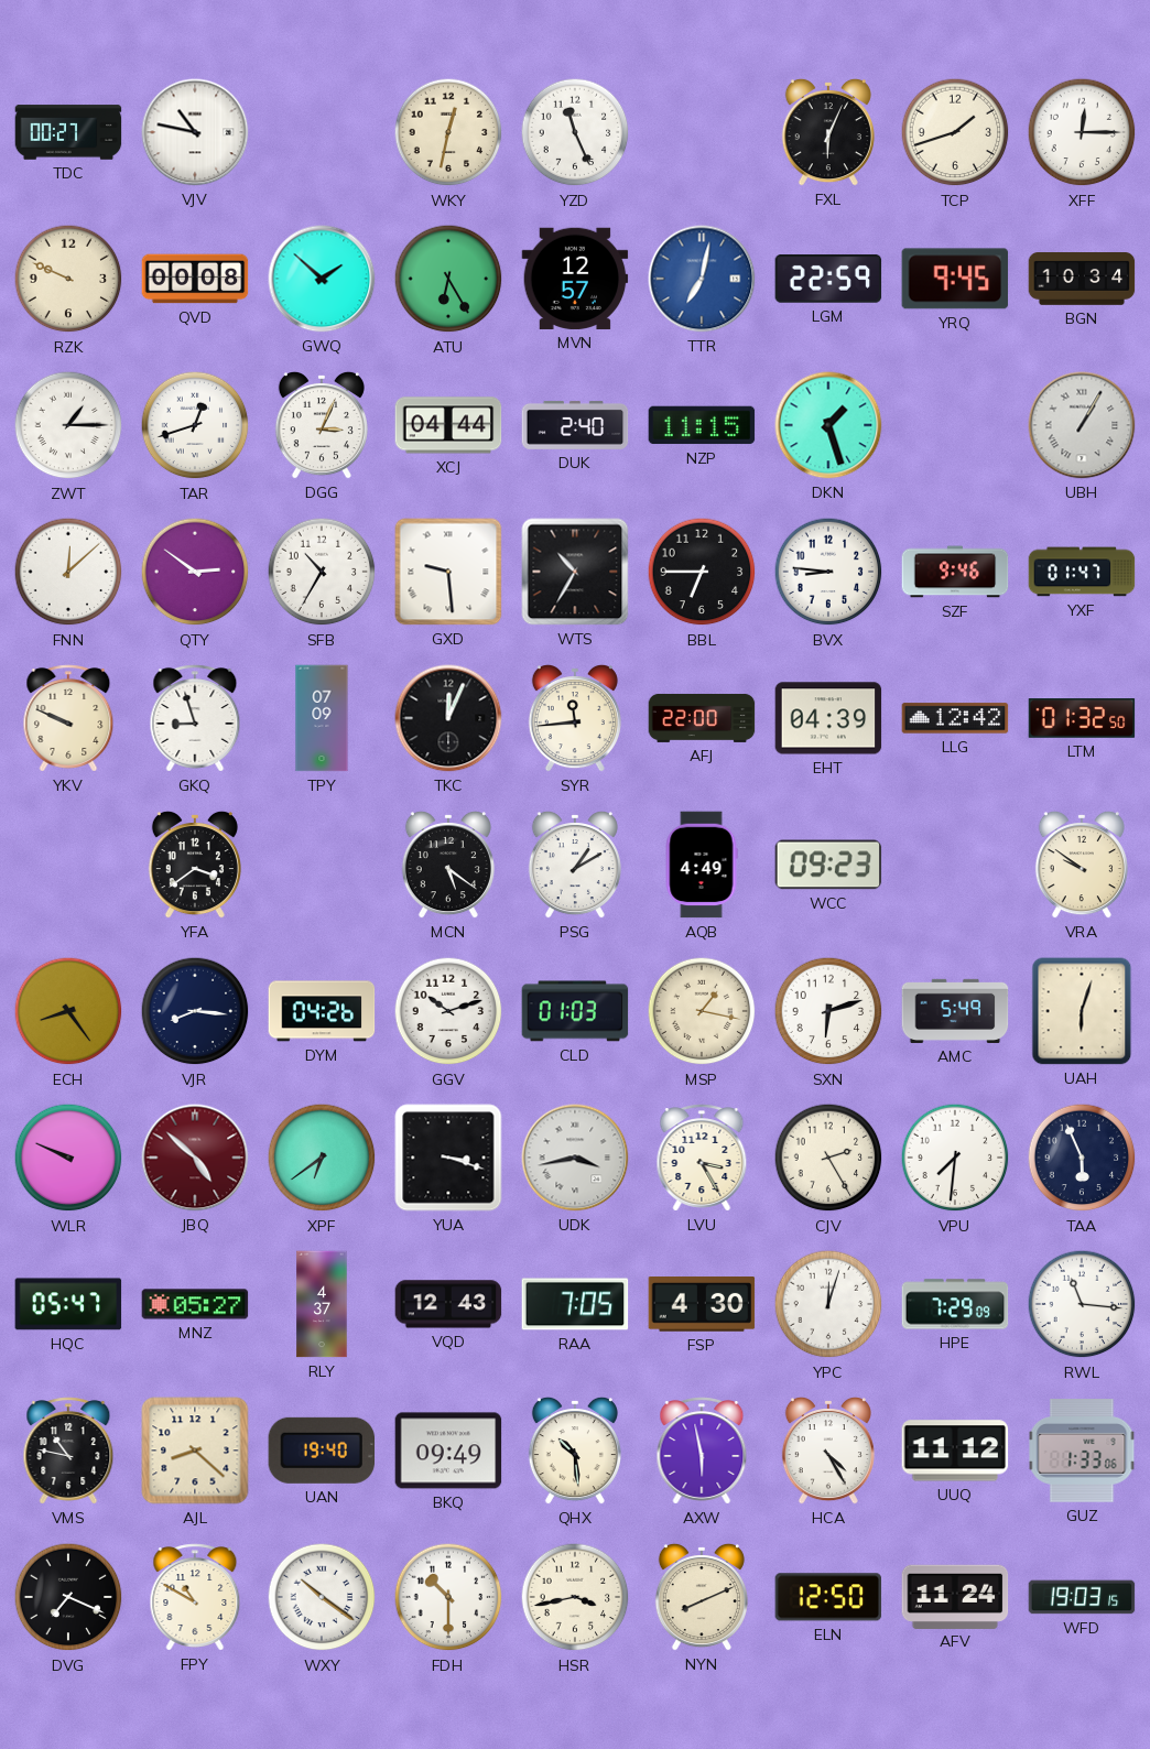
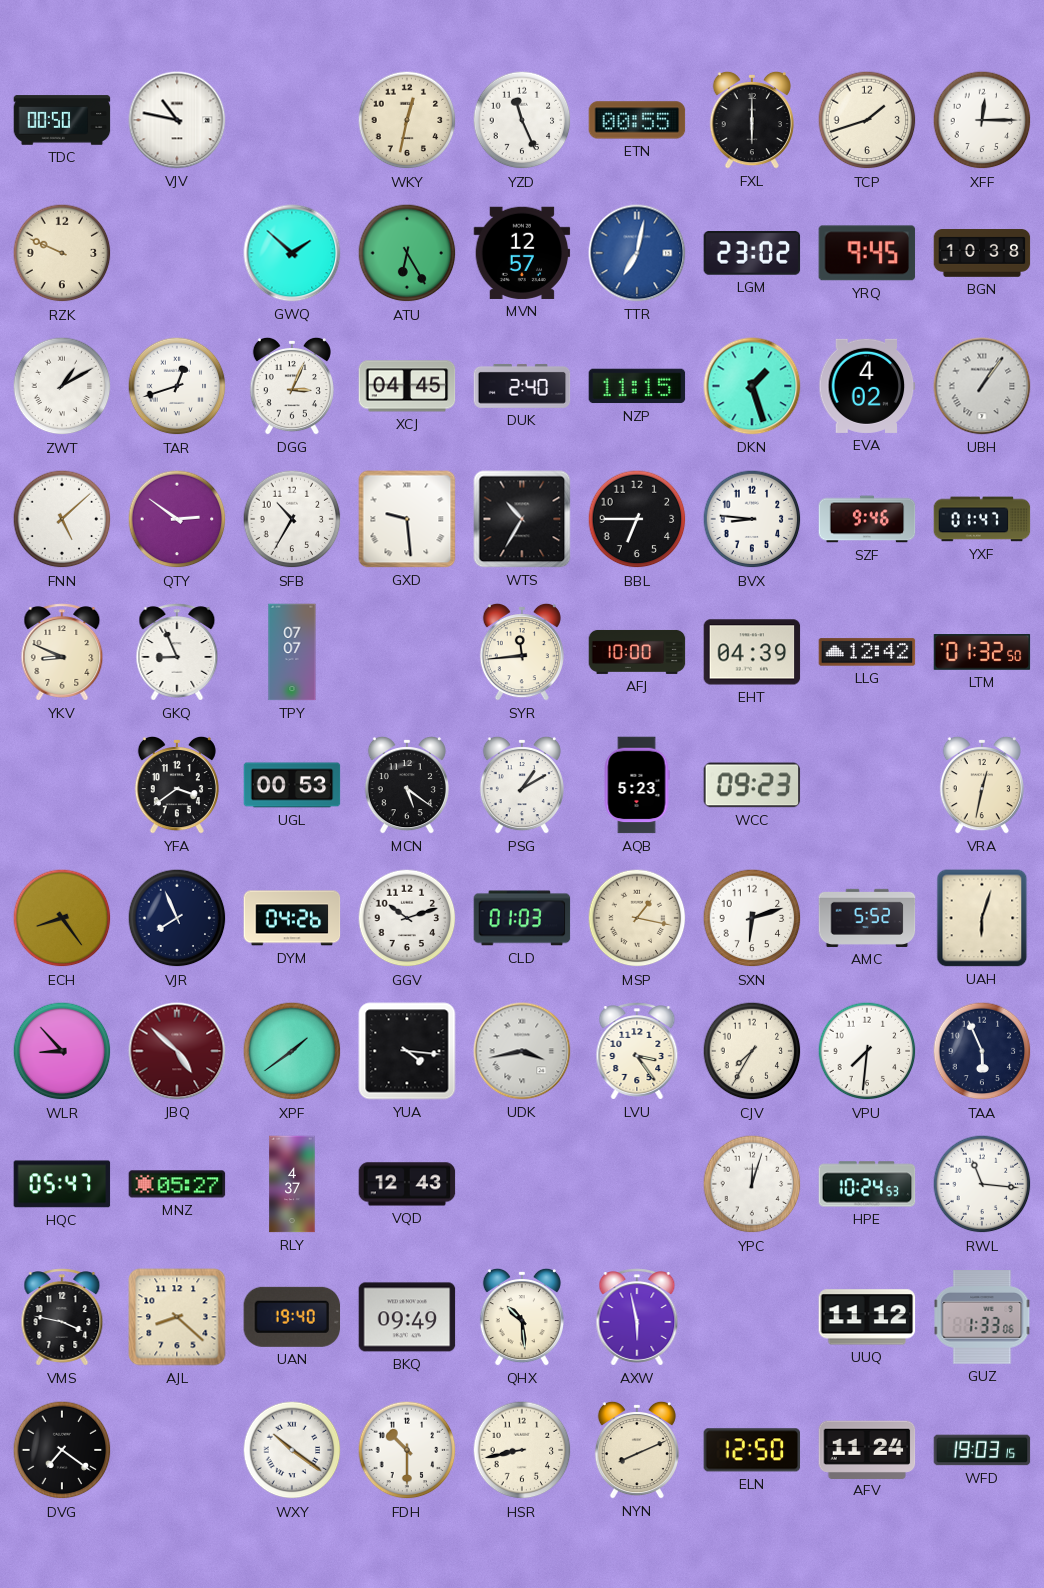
TDC: 00:27 -> 00:50 (62, 120)
ETN: none -> 00:55 (637, 120)
FXL: 6:04 -> 6:00 (752, 120)
QVD: 00:08 -> none (195, 279)
LGM: 22:59 -> 23:02 (752, 253)
BGN: 10:34 -> 10:38 (982, 254)
ZWT: 1:15 -> 1:10 (62, 386)
XCJ: 04:44 -> 04:45 (407, 386)
EVA: none -> 4:02 (867, 386)
UBH: 1:05 -> 1:06 (982, 386)
FNN: 12:08 -> 5:08 (62, 519)
YKV: 9:49 -> 8:49 (62, 652)
GKQ: 8:57 -> 8:56 (177, 652)
TPY: 07:09 -> 07:07 (292, 652)
TKC: 12:04 -> none (448, 718)
AFJ: 22:00 -> 10:00 (637, 652)
UGL: none -> 00:53 (292, 785)
AQB: 4:49 -> 5:23 (637, 785)
VRA: 9:51 -> 12:32 (982, 785)
VJR: 8:16 -> 7:56 (177, 918)
AMC: 5:49 -> 5:52 (867, 918)
WLR: 9:49 -> 8:53 (62, 1051)
XPF: 6:39 -> 1:39 (292, 1051)
YUA: 3:18 -> 4:16 (407, 1051)
LVU: 3:25 -> 3:24 (637, 1051)
CJV: 2:25 -> 7:35 (752, 1051)
RAA: 7:05 -> none (575, 1304)
FSP: 4:30 -> none (702, 1305)
HPE: 7:29 -> 10:24 (867, 1184)
VMS: 10:47 -> 3:47 (62, 1317)
HCA: 4:25 -> none (828, 1451)
DVG: 7:19 -> 7:21 (62, 1450)
FPY: 10:50 -> none (195, 1597)
HSR: 3:43 -> 8:43 (522, 1450)
